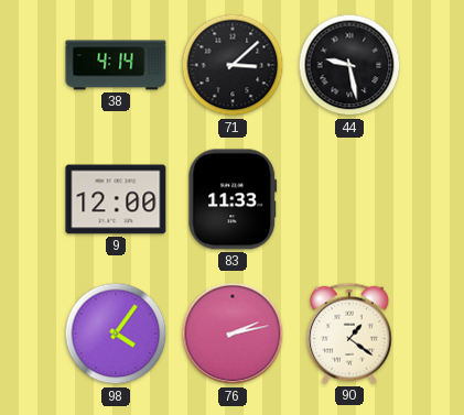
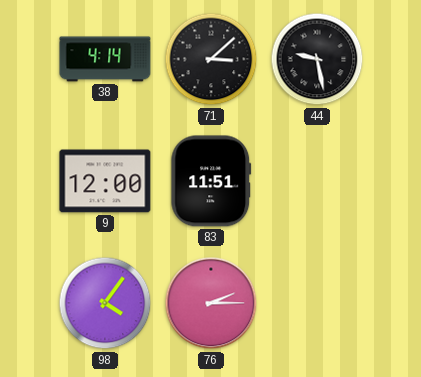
83: 11:33 -> 11:51 (211, 181)
76: 2:13 -> 2:15 (211, 303)
90: 1:21 -> none (349, 334)
